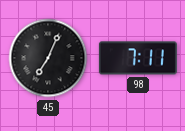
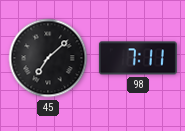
45: 7:04 -> 7:08 (48, 58)
